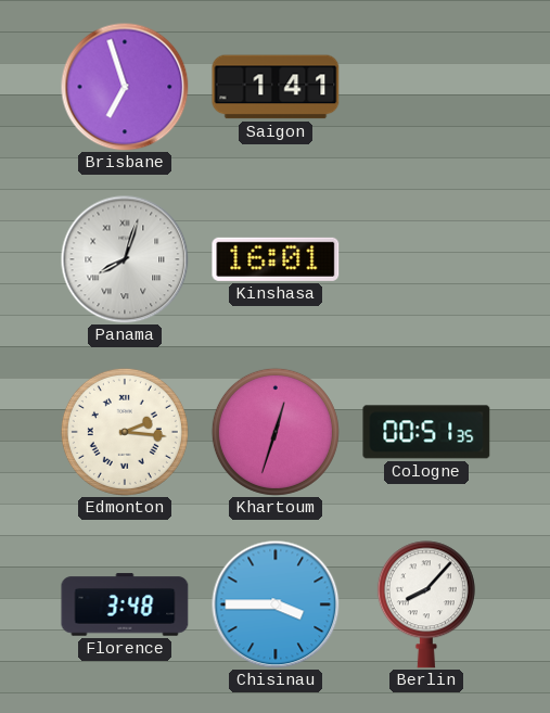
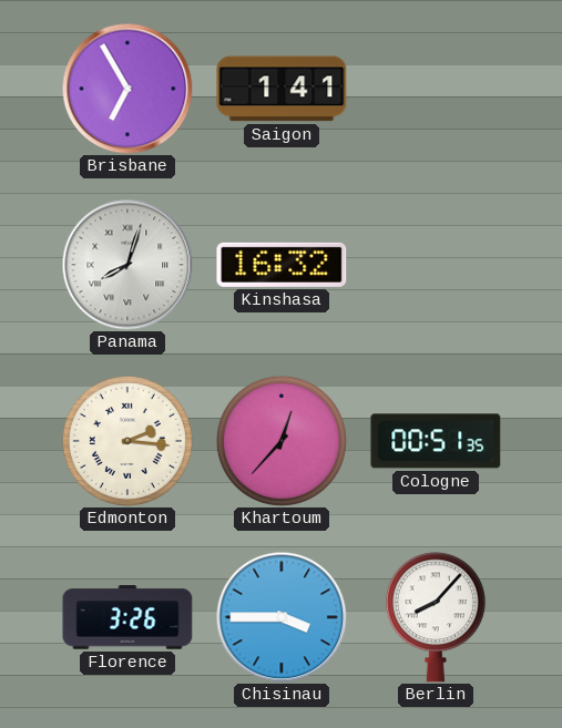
Brisbane: 6:57 -> 6:55 (127, 89)
Kinshasa: 16:01 -> 16:32 (282, 265)
Khartoum: 12:33 -> 12:37 (282, 441)
Florence: 3:48 -> 3:26 (127, 617)
